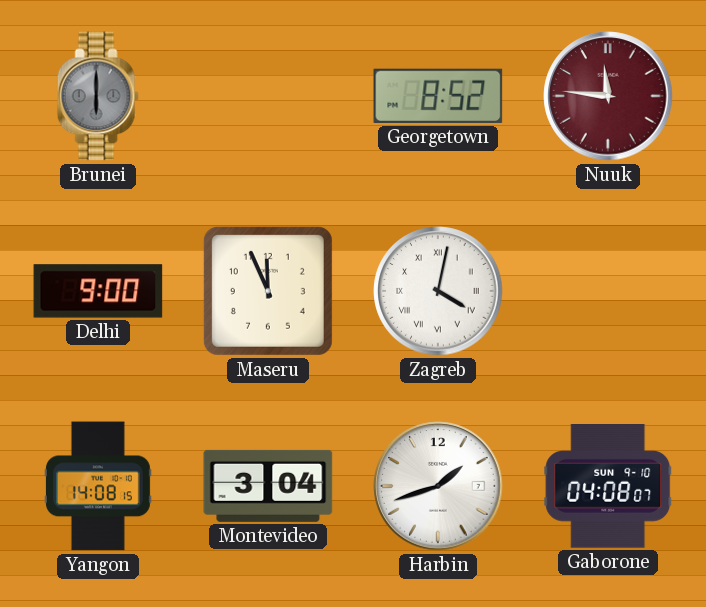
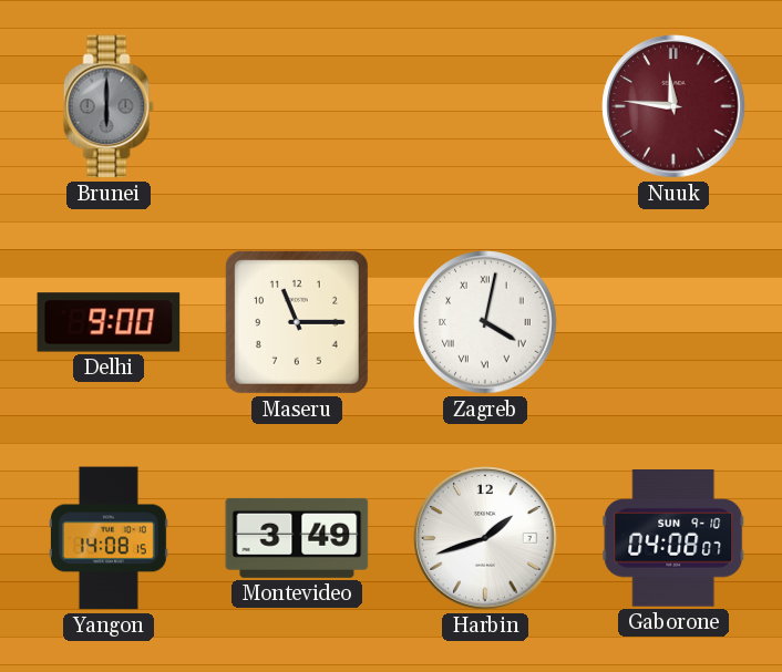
Georgetown: 8:52 -> none (438, 96)
Maseru: 11:56 -> 11:15 (297, 322)
Montevideo: 3:04 -> 3:49 (297, 538)
